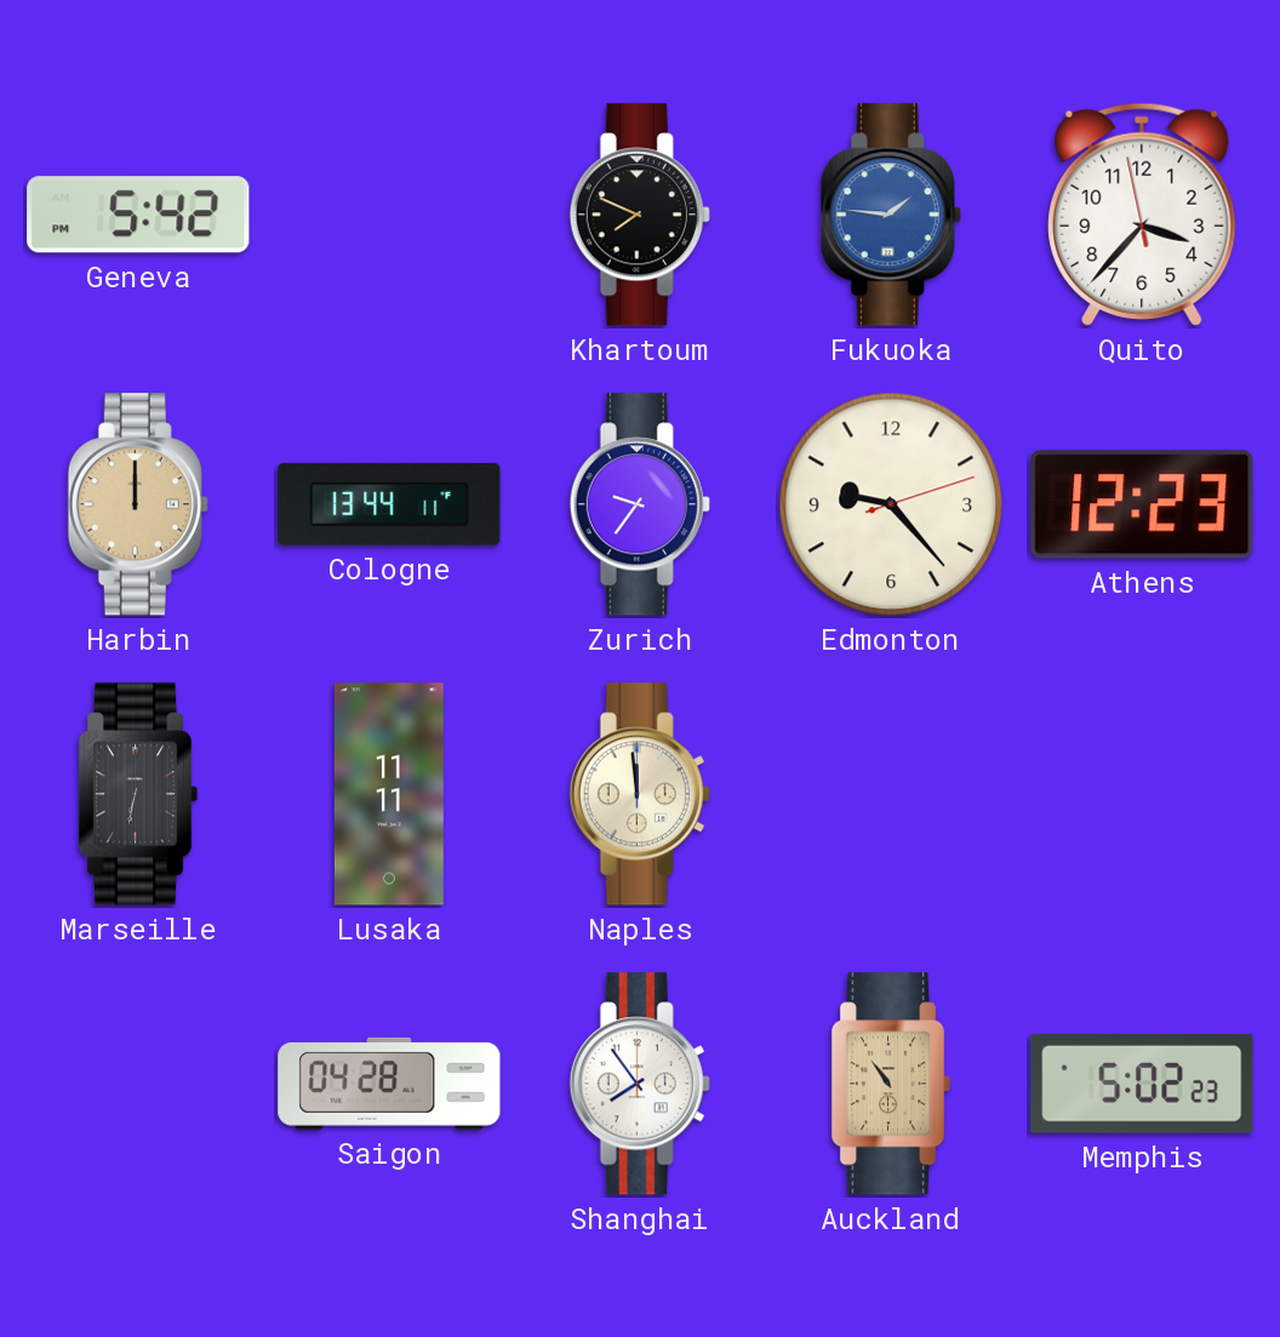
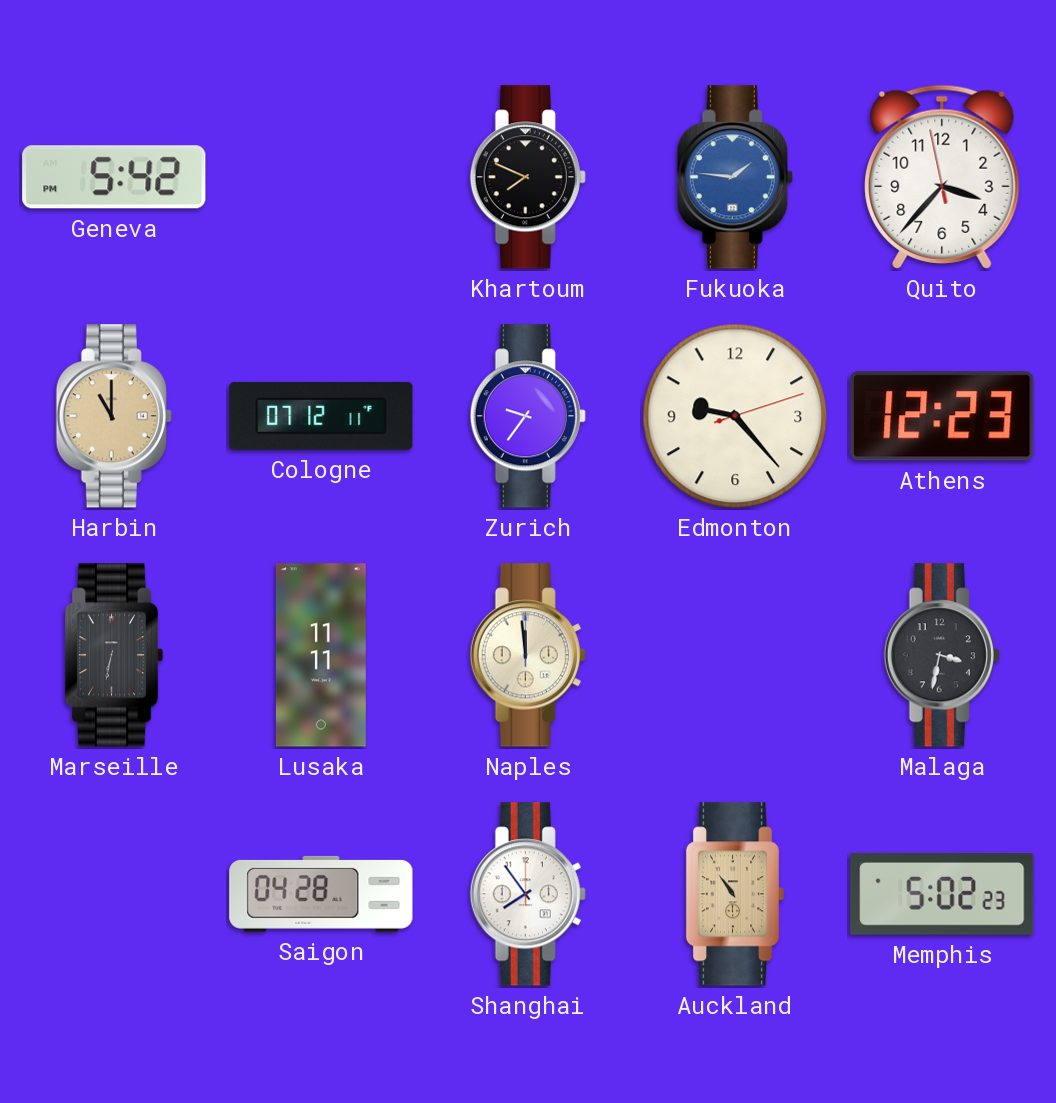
Harbin: 12:00 -> 11:00 (114, 416)
Cologne: 13:44 -> 07:12 (321, 416)
Malaga: none -> 3:32 (942, 655)
